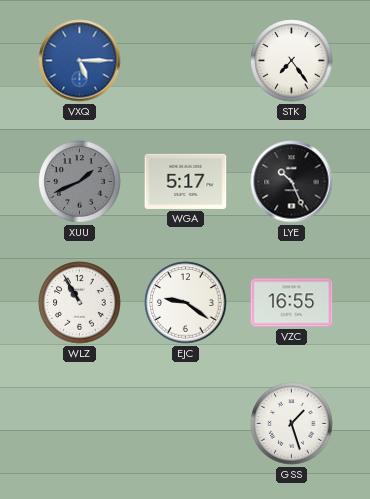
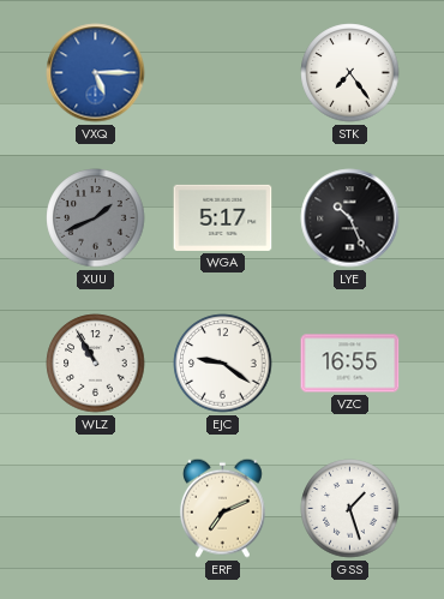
ERF: none -> 7:11 (222, 508)
